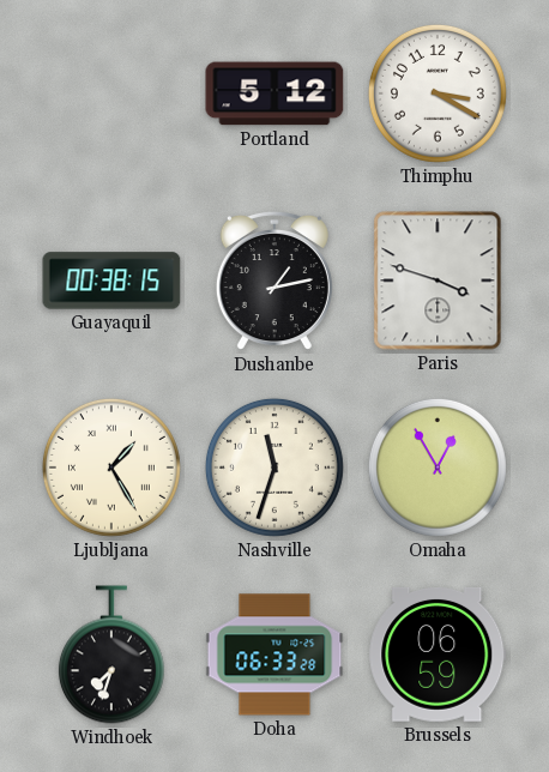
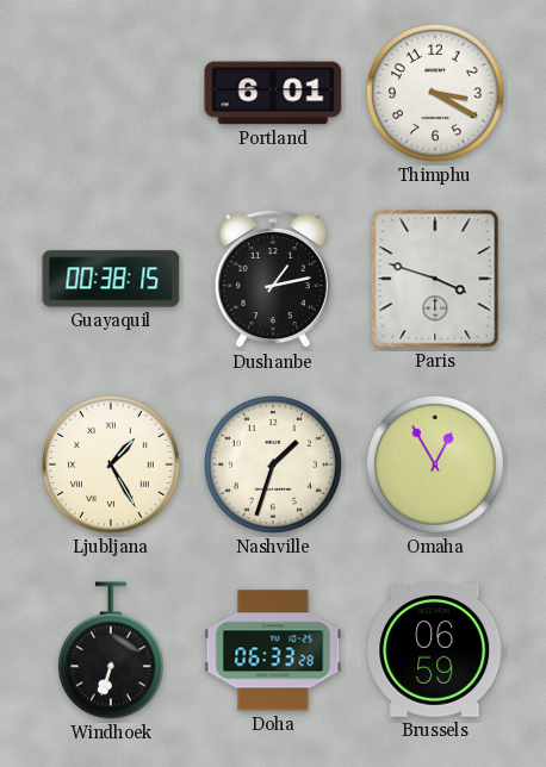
Portland: 5:12 -> 6:01 (273, 93)
Nashville: 11:33 -> 1:33 (273, 464)
Windhoek: 7:33 -> 6:33 (111, 650)
